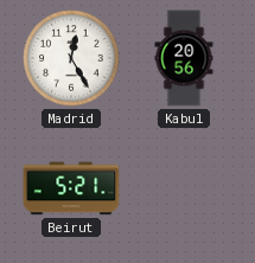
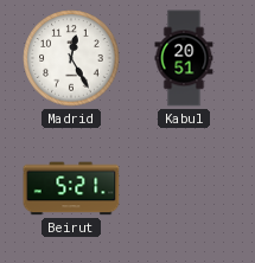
Kabul: 20:56 -> 20:51 (184, 58)
